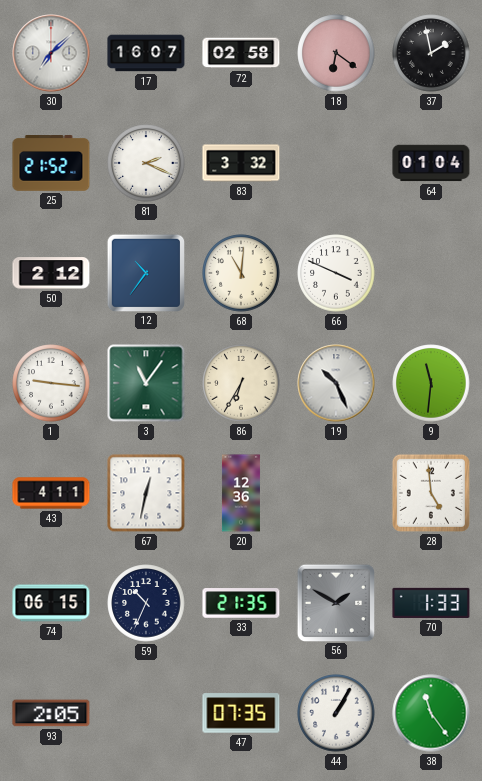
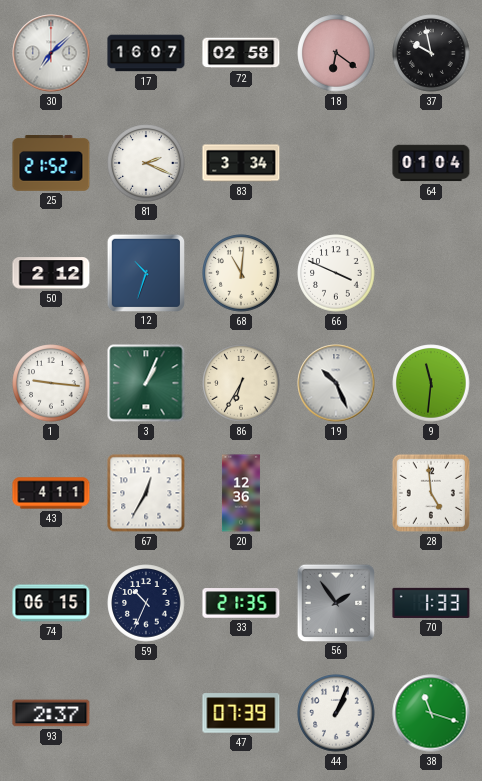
37: 1:58 -> 9:58 (431, 53)
83: 3:32 -> 3:34 (241, 163)
12: 10:36 -> 10:33 (145, 272)
3: 11:06 -> 1:04 (146, 383)
67: 12:32 -> 12:35 (146, 493)
56: 1:50 -> 1:54 (335, 602)
93: 2:05 -> 2:37 (51, 713)
47: 07:35 -> 07:39 (241, 713)
44: 1:05 -> 1:04 (336, 713)
38: 11:24 -> 11:18 (431, 713)
